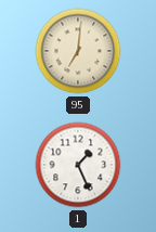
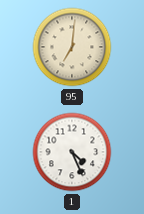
1: 1:26 -> 4:26 (72, 152)
